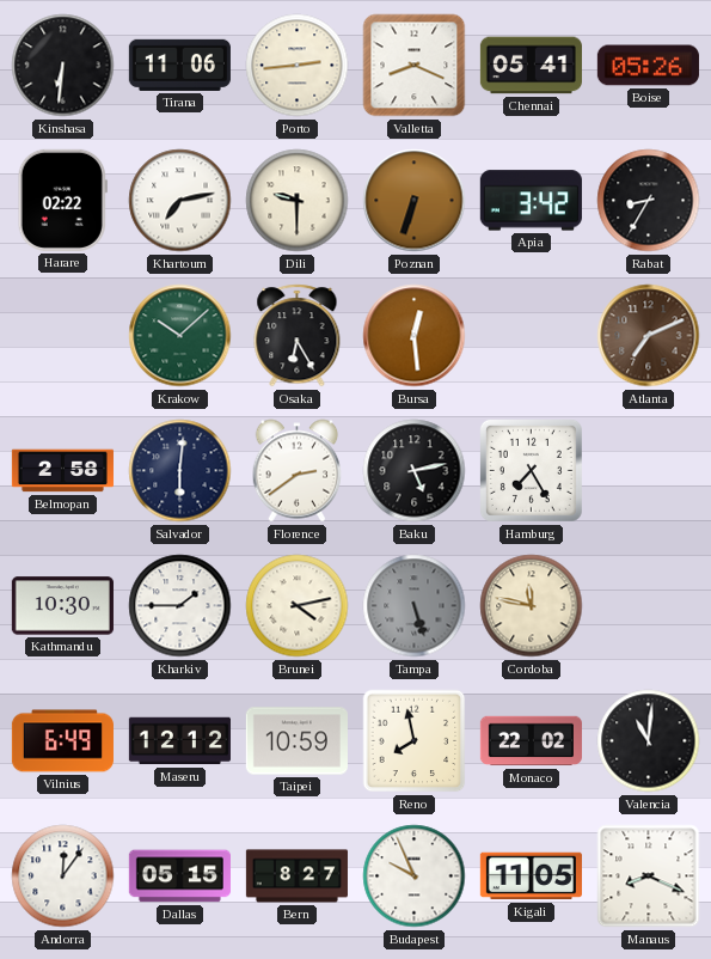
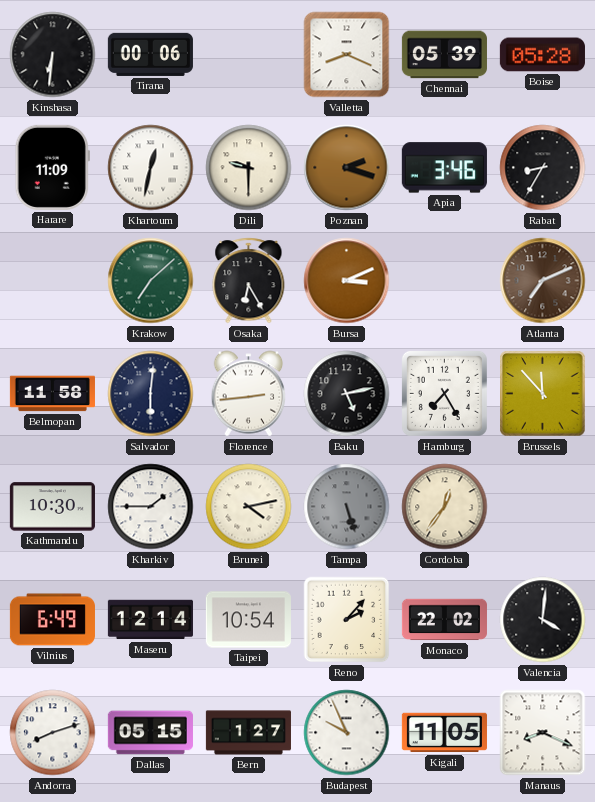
Tirana: 11:06 -> 00:06 (150, 54)
Porto: 2:44 -> none (298, 66)
Chennai: 05:41 -> 05:39 (444, 55)
Boise: 05:26 -> 05:28 (542, 55)
Harare: 02:22 -> 11:09 (52, 167)
Khartoum: 7:13 -> 12:32 (151, 168)
Poznan: 6:33 -> 2:18 (347, 168)
Apia: 3:42 -> 3:46 (444, 168)
Krakow: 10:08 -> 7:08 (151, 281)
Bursa: 12:29 -> 3:11 (347, 281)
Belmopan: 2:58 -> 11:58 (52, 394)
Florence: 2:39 -> 2:44 (249, 394)
Brussels: none -> 11:53 (543, 394)
Cordoba: 11:47 -> 12:36 (445, 507)
Maseru: 12:12 -> 12:14 (150, 620)
Taipei: 10:59 -> 10:54 (248, 620)
Reno: 7:58 -> 2:07 (347, 620)
Valencia: 11:01 -> 4:01 (543, 620)
Andorra: 12:06 -> 8:12 (53, 733)
Bern: 8:27 -> 1:27 (248, 733)
